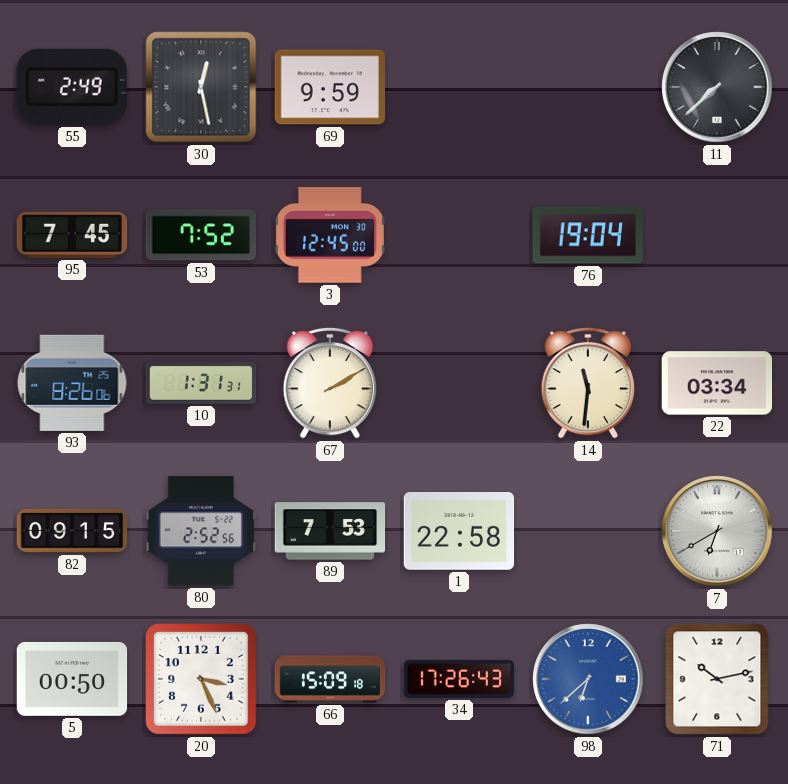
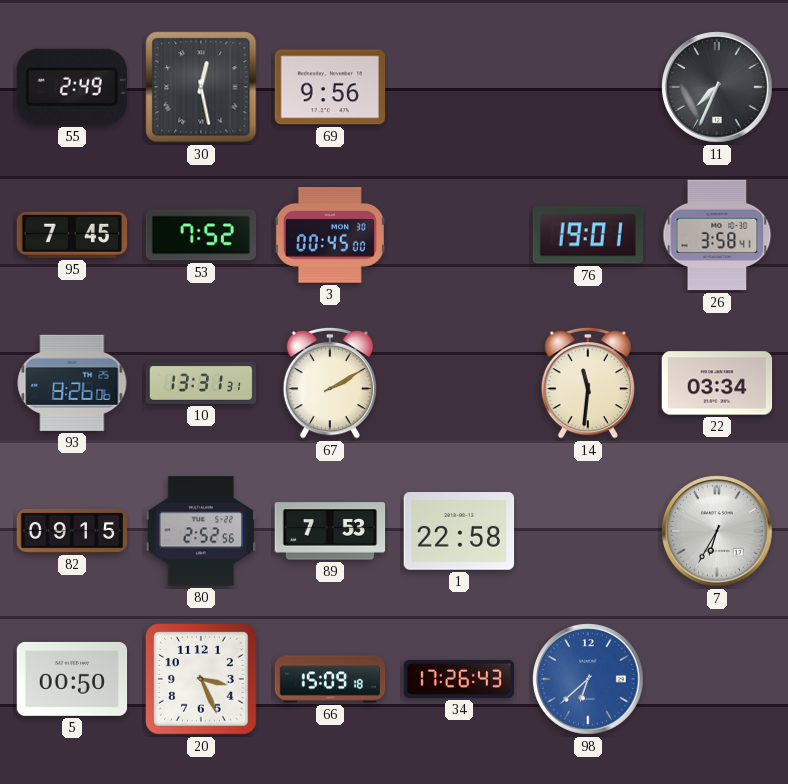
69: 9:59 -> 9:56 (330, 87)
11: 7:38 -> 7:34 (717, 87)
3: 12:45 -> 00:45 (330, 236)
76: 19:04 -> 19:01 (587, 235)
26: none -> 3:58 (717, 235)
10: 1:31 -> 13:31 (201, 384)
7: 6:40 -> 6:35 (717, 531)
71: 10:13 -> none (717, 679)
